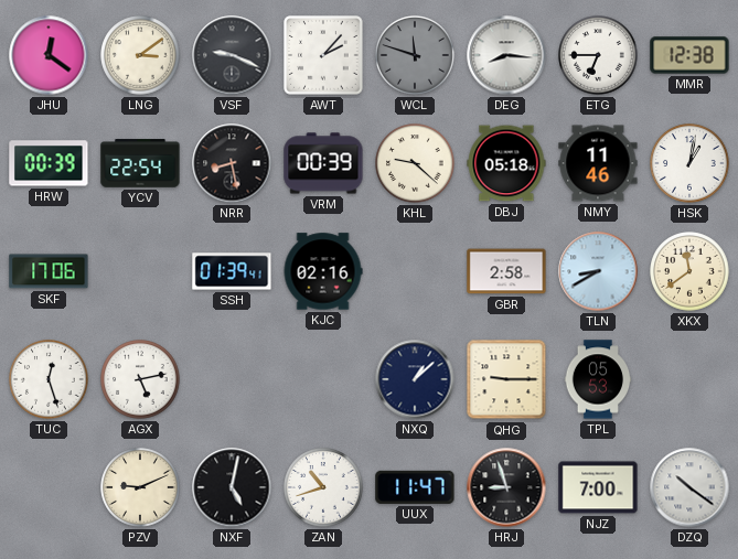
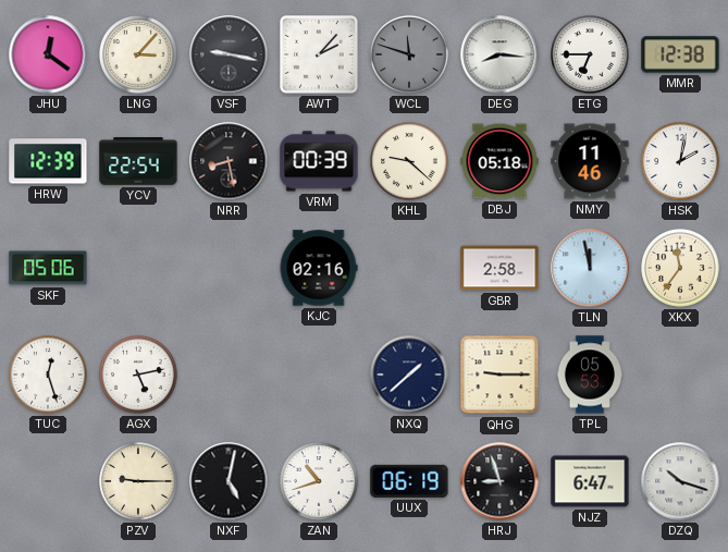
LNG: 3:09 -> 3:07 (138, 54)
VSF: 9:19 -> 9:17 (229, 54)
HRW: 00:39 -> 12:39 (48, 161)
HSK: 1:02 -> 2:02 (680, 161)
SKF: 17:06 -> 05:06 (48, 268)
SSH: 01:39 -> none (232, 271)
TLN: 8:40 -> 11:58 (590, 268)
XKX: 11:39 -> 11:36 (680, 268)
NXQ: 1:08 -> 1:38 (409, 375)
PZV: 9:11 -> 9:15 (138, 481)
UUX: 11:47 -> 06:19 (409, 481)
NJZ: 7:00 -> 6:47 (590, 481)
DZQ: 10:21 -> 10:18 (680, 481)
